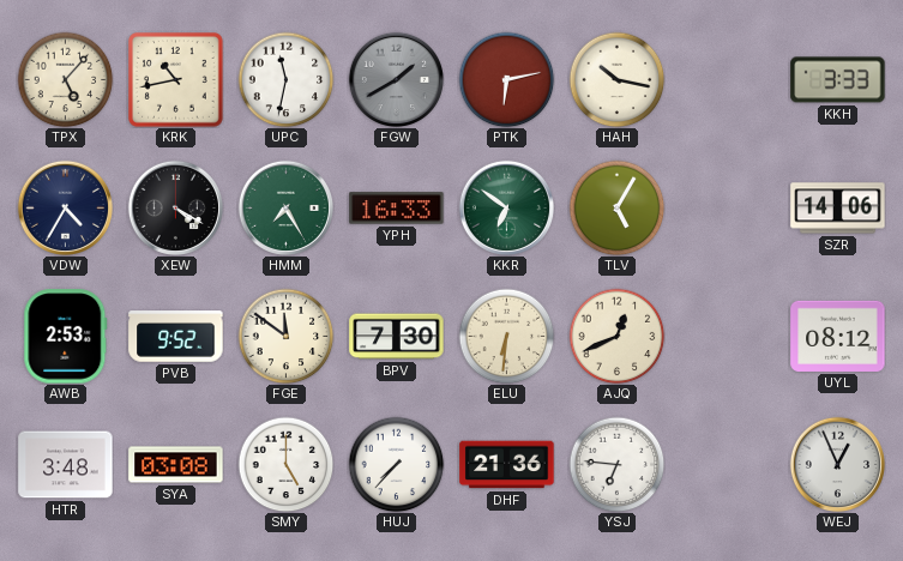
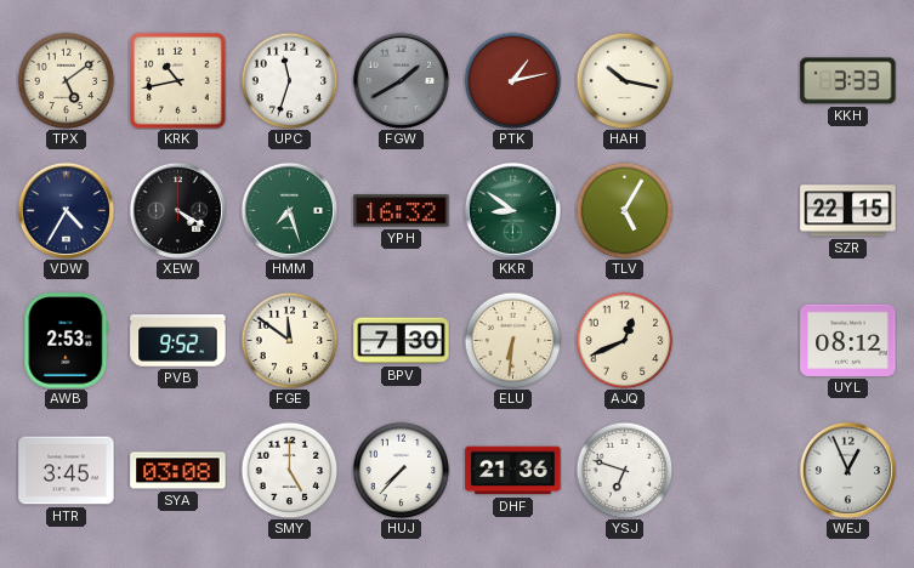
TPX: 5:07 -> 5:09 (66, 80)
UPC: 11:32 -> 11:33 (289, 80)
PTK: 6:13 -> 1:13 (512, 80)
HMM: 7:25 -> 7:27 (289, 210)
YPH: 16:33 -> 16:32 (402, 211)
KKR: 6:51 -> 8:51 (512, 210)
SZR: 14:06 -> 22:15 (848, 211)
HTR: 3:48 -> 3:45 (67, 471)
YSJ: 6:46 -> 6:48 (624, 470)
